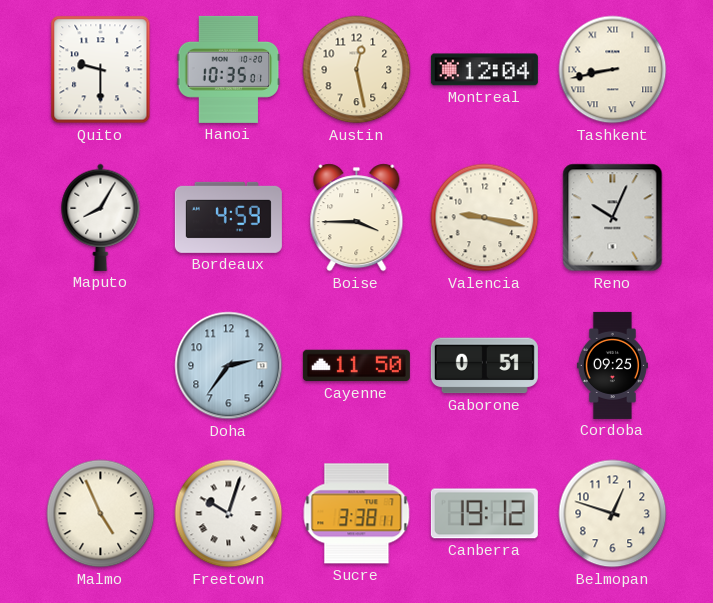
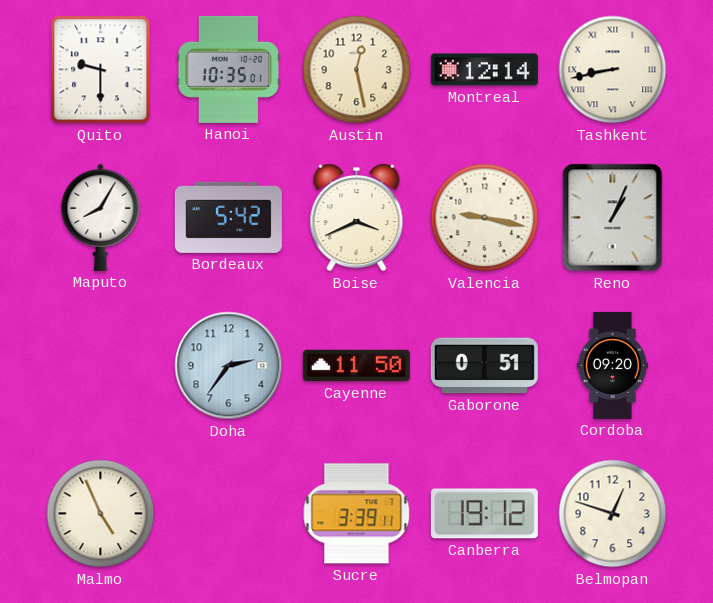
Montreal: 12:04 -> 12:14 (484, 70)
Bordeaux: 4:59 -> 5:42 (228, 217)
Boise: 3:45 -> 3:41 (357, 218)
Reno: 10:04 -> 1:04 (613, 218)
Cordoba: 09:25 -> 09:20 (612, 365)
Freetown: 10:03 -> none (229, 514)
Sucre: 3:38 -> 3:39 (357, 514)
